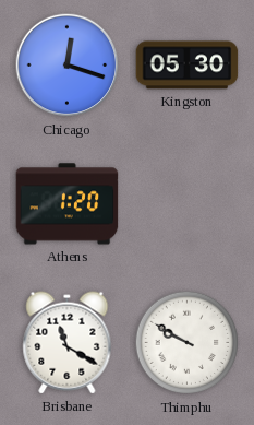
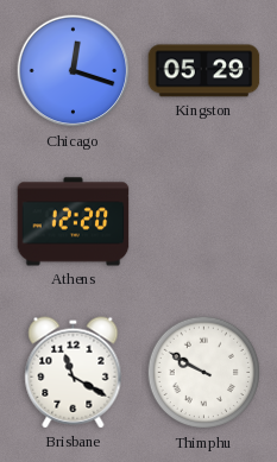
Kingston: 05:30 -> 05:29 (204, 71)
Athens: 1:20 -> 12:20 (74, 222)
